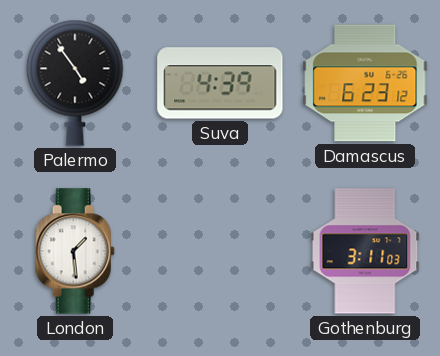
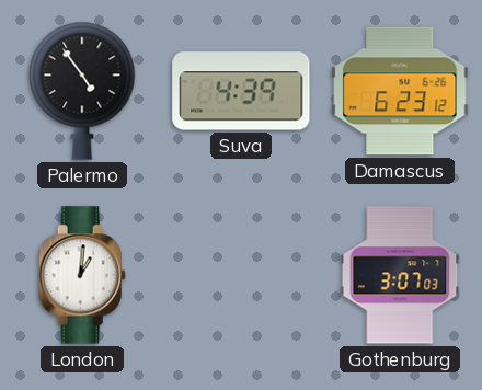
London: 1:29 -> 1:01 (82, 275)
Gothenburg: 3:11 -> 3:07 (400, 275)
